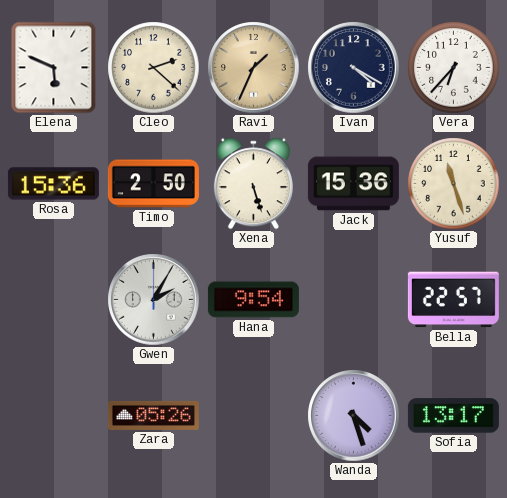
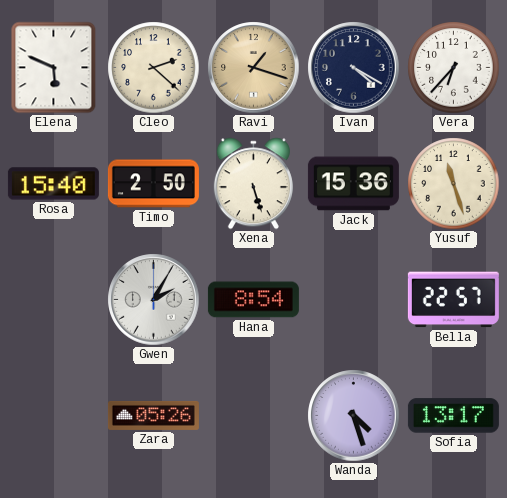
Ravi: 1:34 -> 1:18 (254, 68)
Rosa: 15:36 -> 15:40 (53, 184)
Hana: 9:54 -> 8:54 (253, 300)
